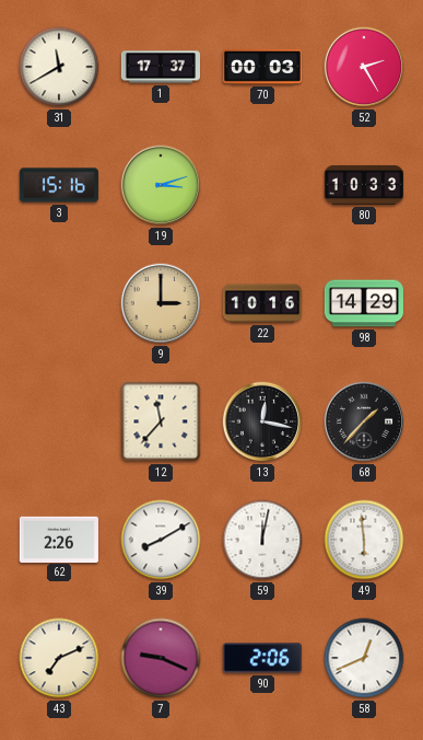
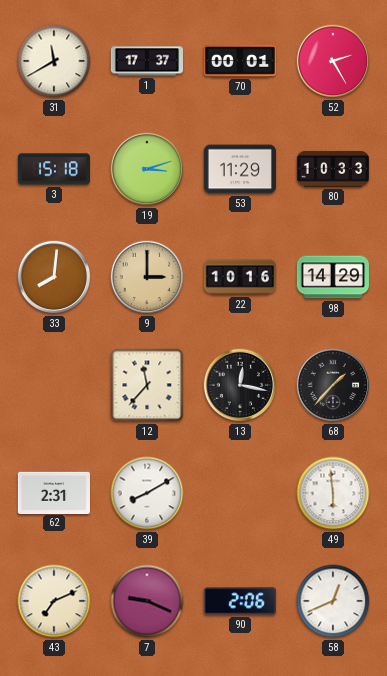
70: 00:03 -> 00:01 (240, 61)
3: 15:16 -> 15:18 (53, 169)
53: none -> 11:29 (240, 169)
33: none -> 8:01 (54, 277)
62: 2:26 -> 2:31 (54, 492)
59: 12:02 -> none (262, 540)
